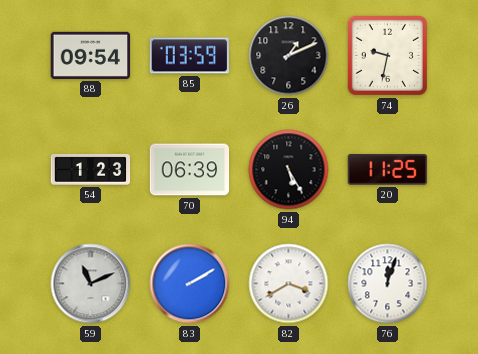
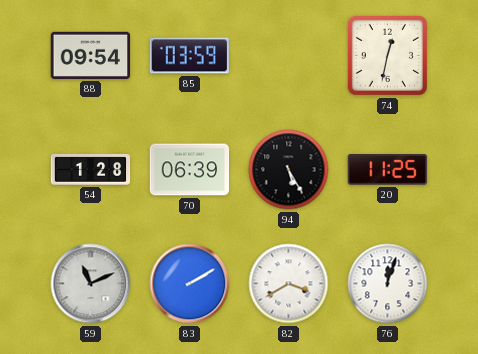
26: 1:11 -> none (289, 56)
74: 9:32 -> 12:32 (387, 55)
54: 1:23 -> 1:28 (91, 169)
